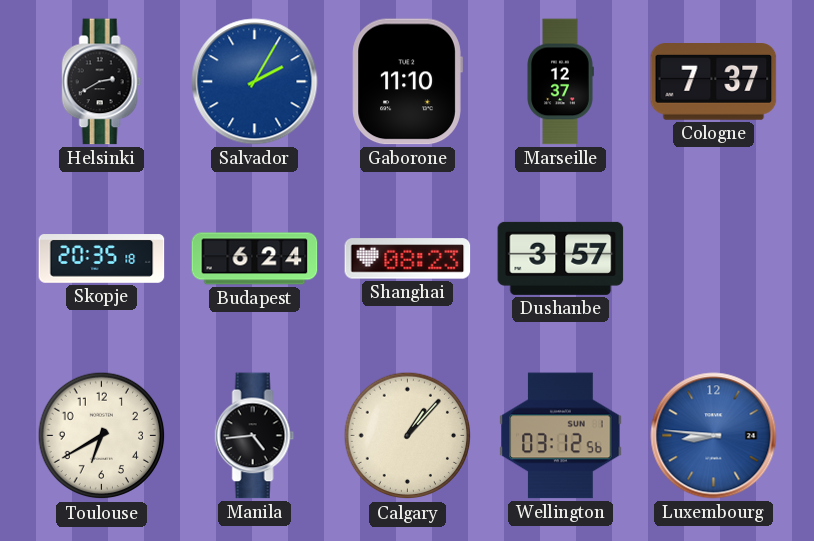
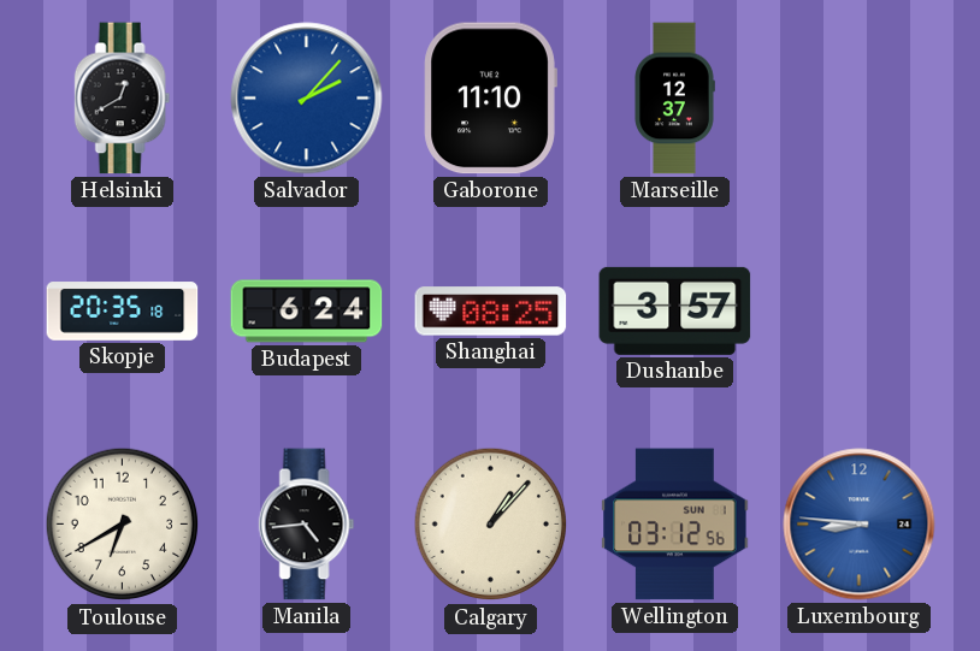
Helsinki: 2:40 -> 12:40 (123, 99)
Salvador: 2:05 -> 2:07 (307, 99)
Cologne: 7:37 -> none (714, 82)
Shanghai: 08:23 -> 08:25 (491, 312)
